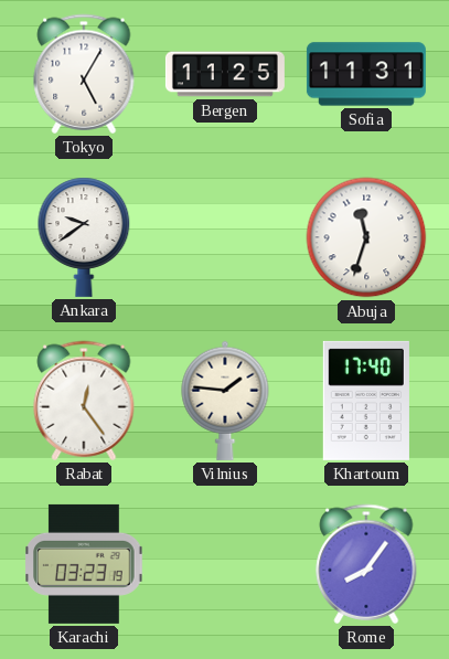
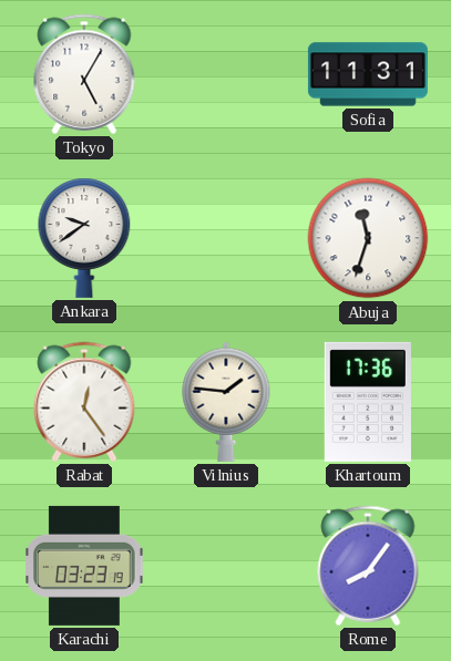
Bergen: 11:25 -> none (225, 74)
Khartoum: 17:40 -> 17:36 (368, 402)
